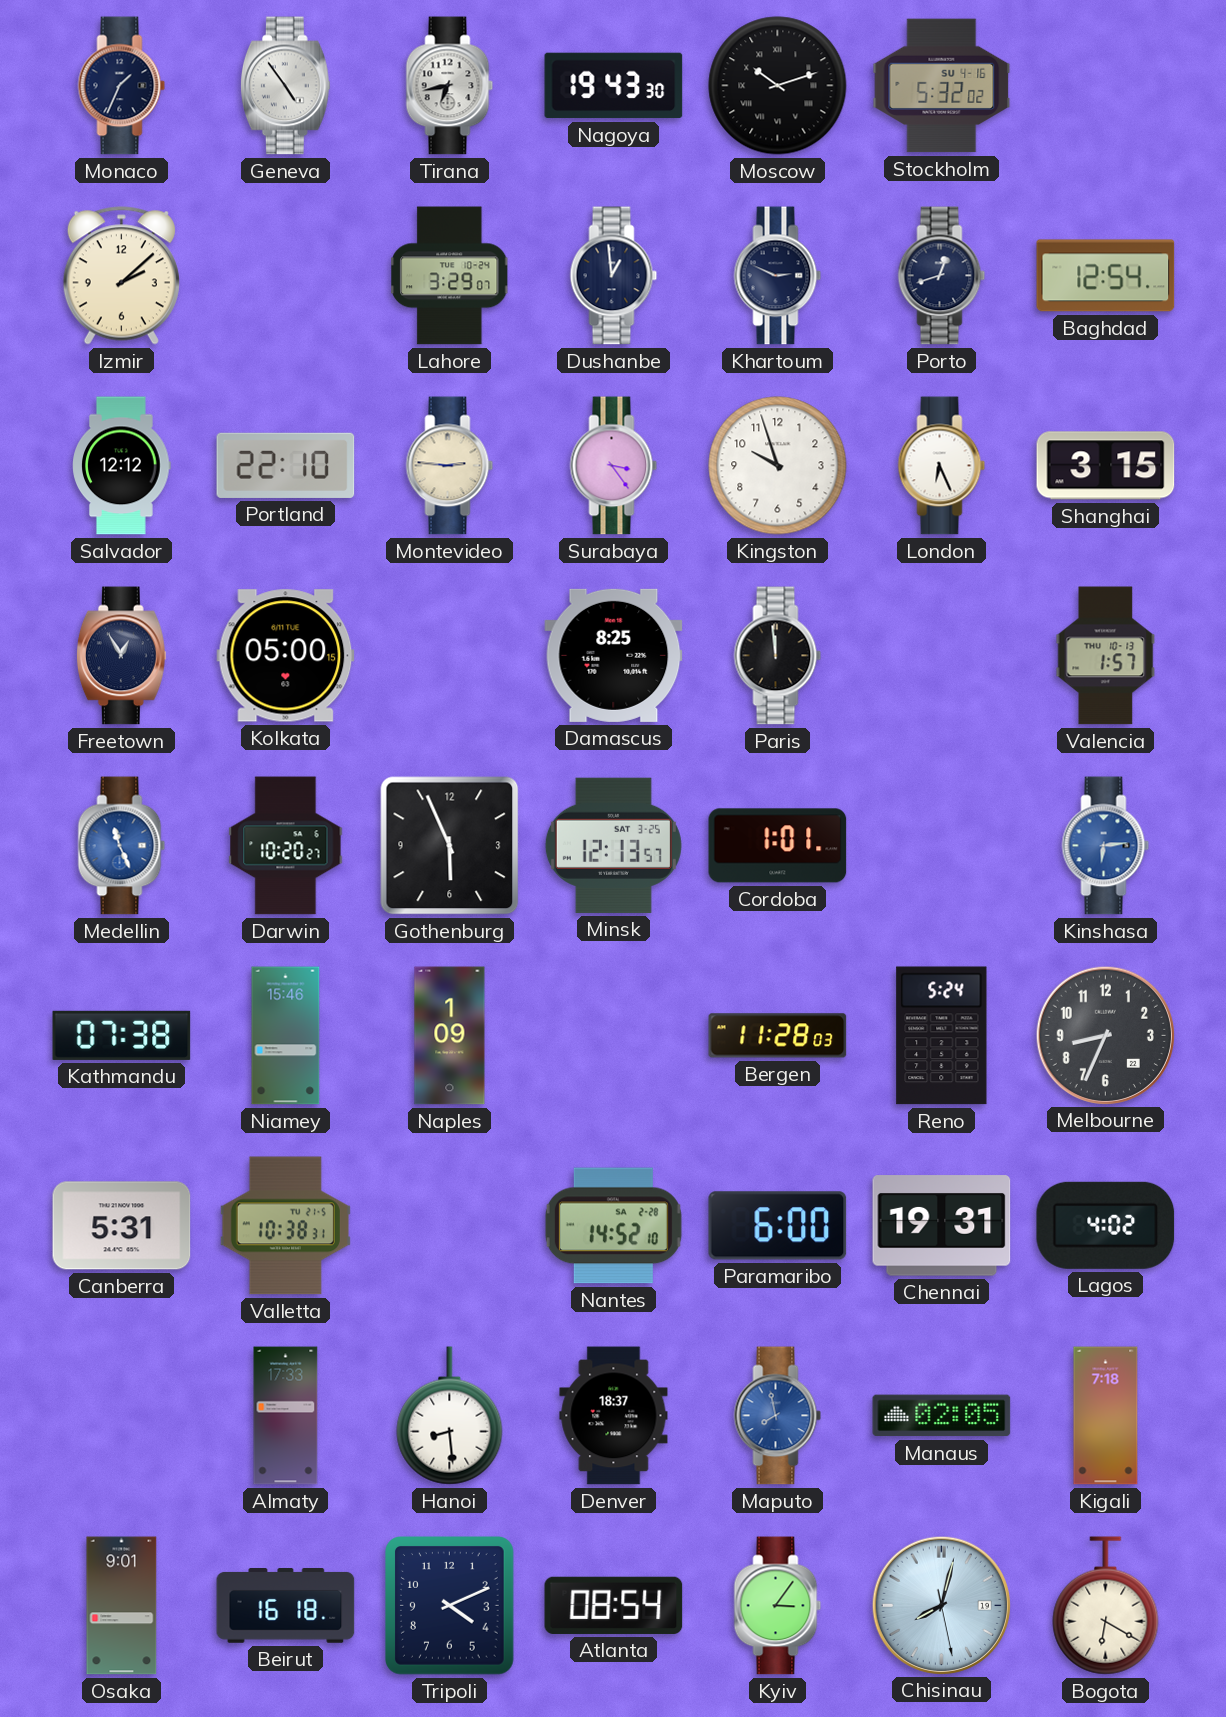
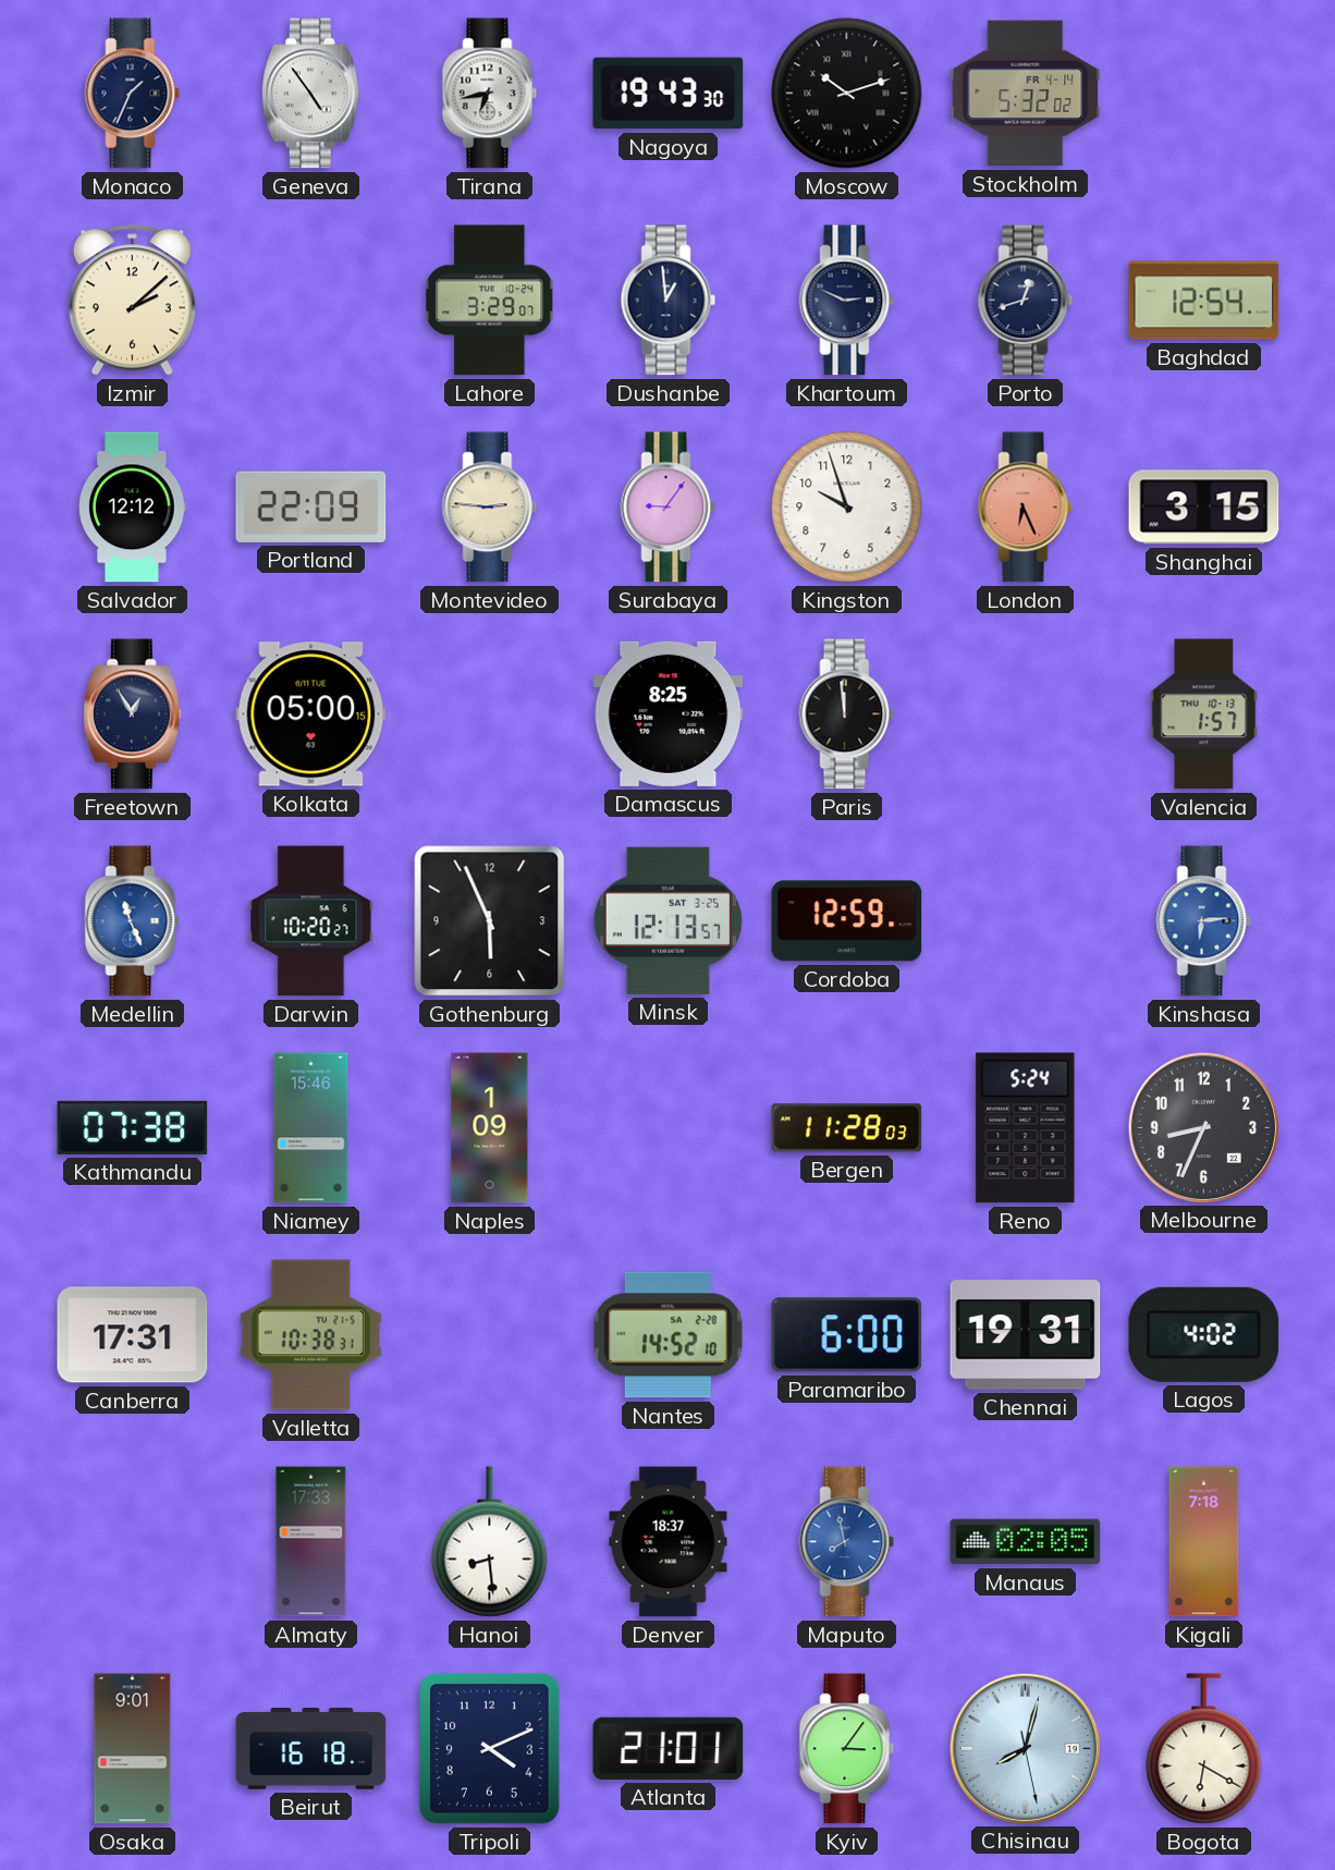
Stockholm date: SU 4-16 -> FR 4-14 (1026, 94)
Portland: 22:10 -> 22:09 (311, 506)
Surabaya: 3:24 -> 9:06 (669, 508)
London dial: white -> salmon (1026, 508)
Cordoba: 1:01 -> 12:59 (847, 921)
Canberra: 5:31 -> 17:31 (133, 1335)
Atlanta: 08:54 -> 21:01 (669, 1748)
